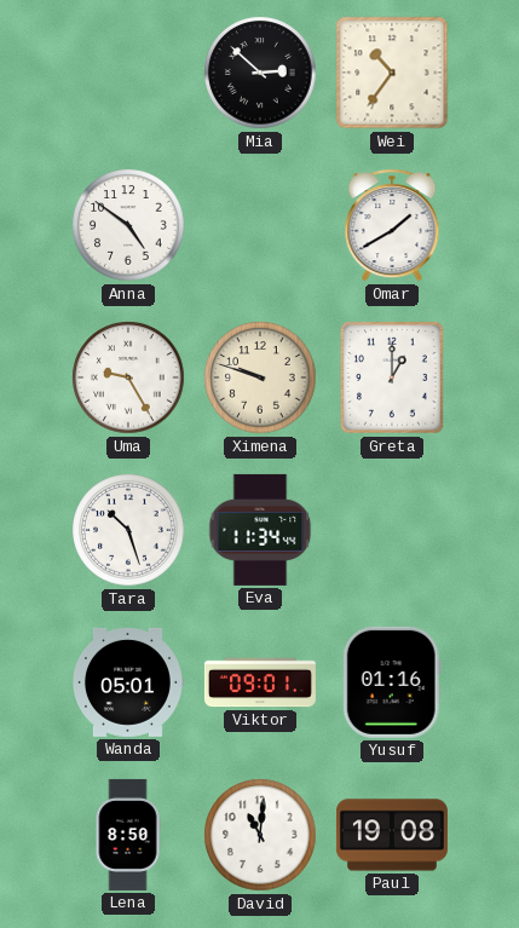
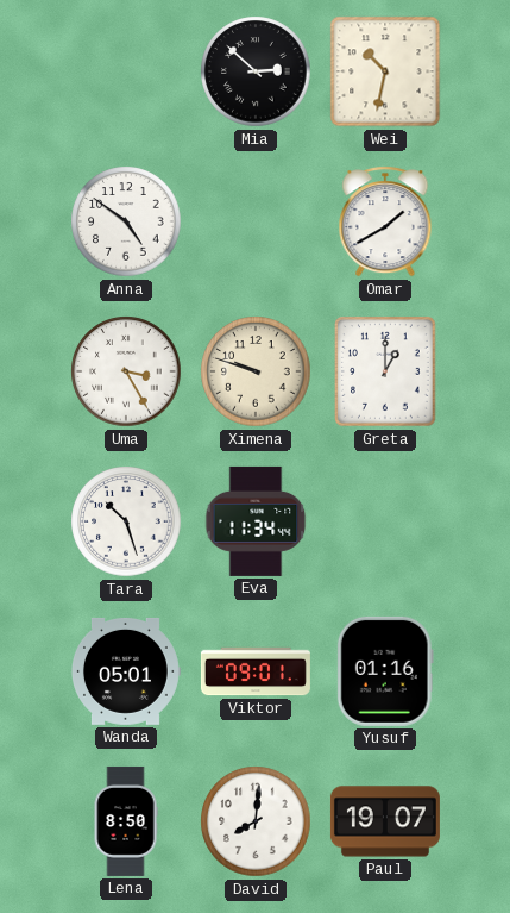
Wei: 10:36 -> 10:32 (385, 71)
Uma: 9:25 -> 3:25 (126, 371)
David: 11:01 -> 8:01 (256, 821)
Paul: 19:08 -> 19:07 (385, 821)
